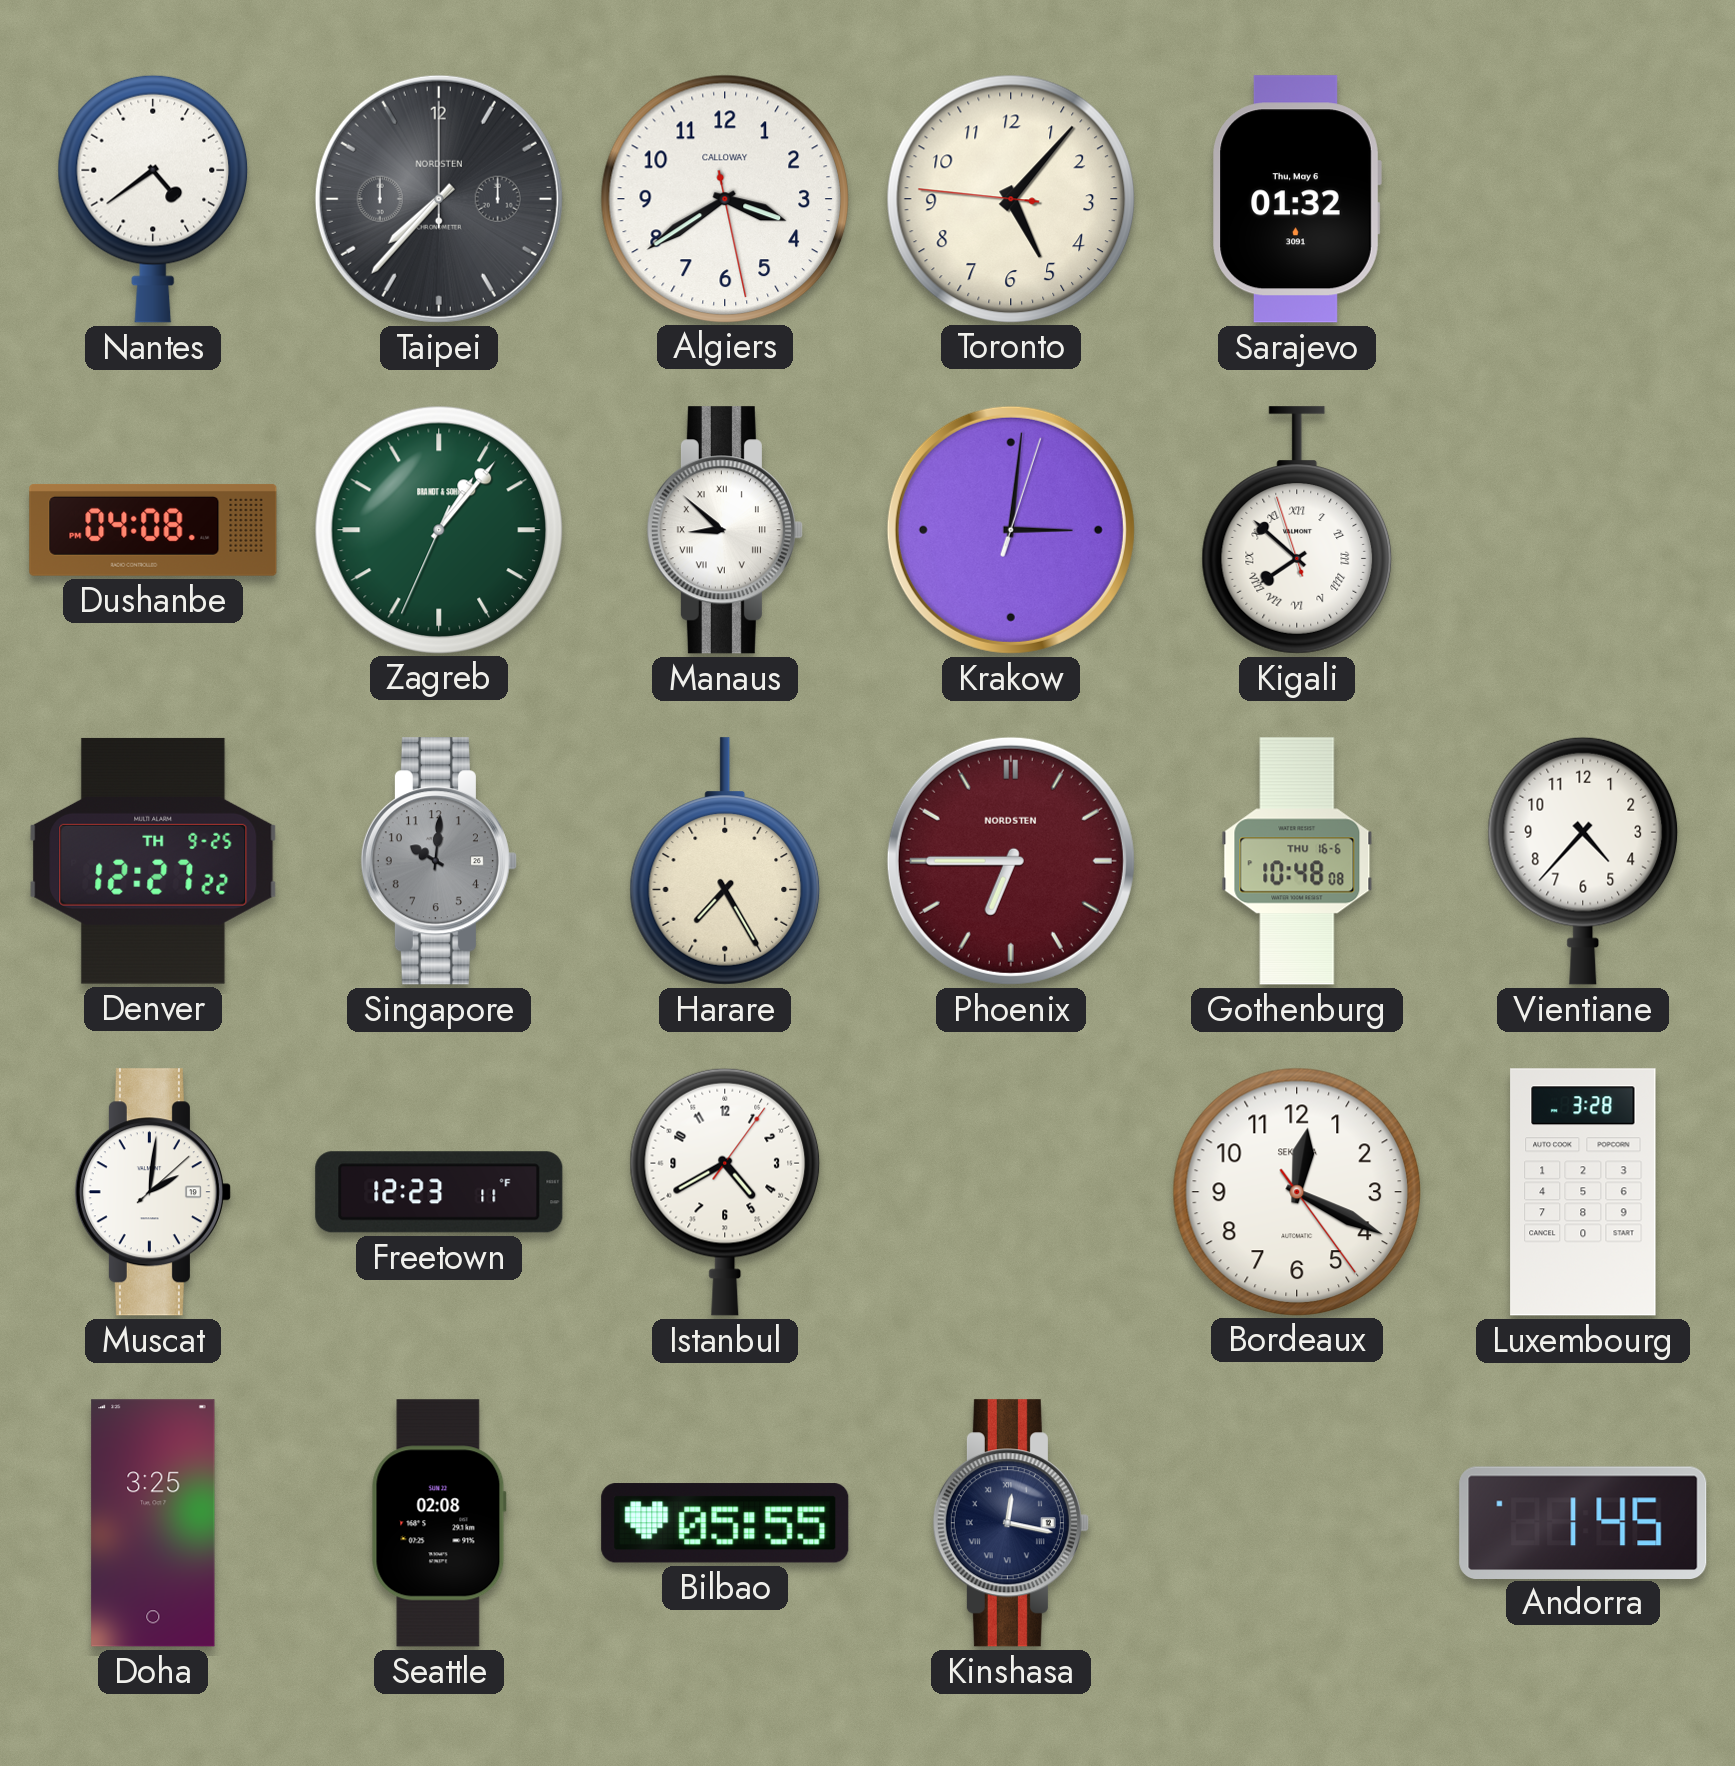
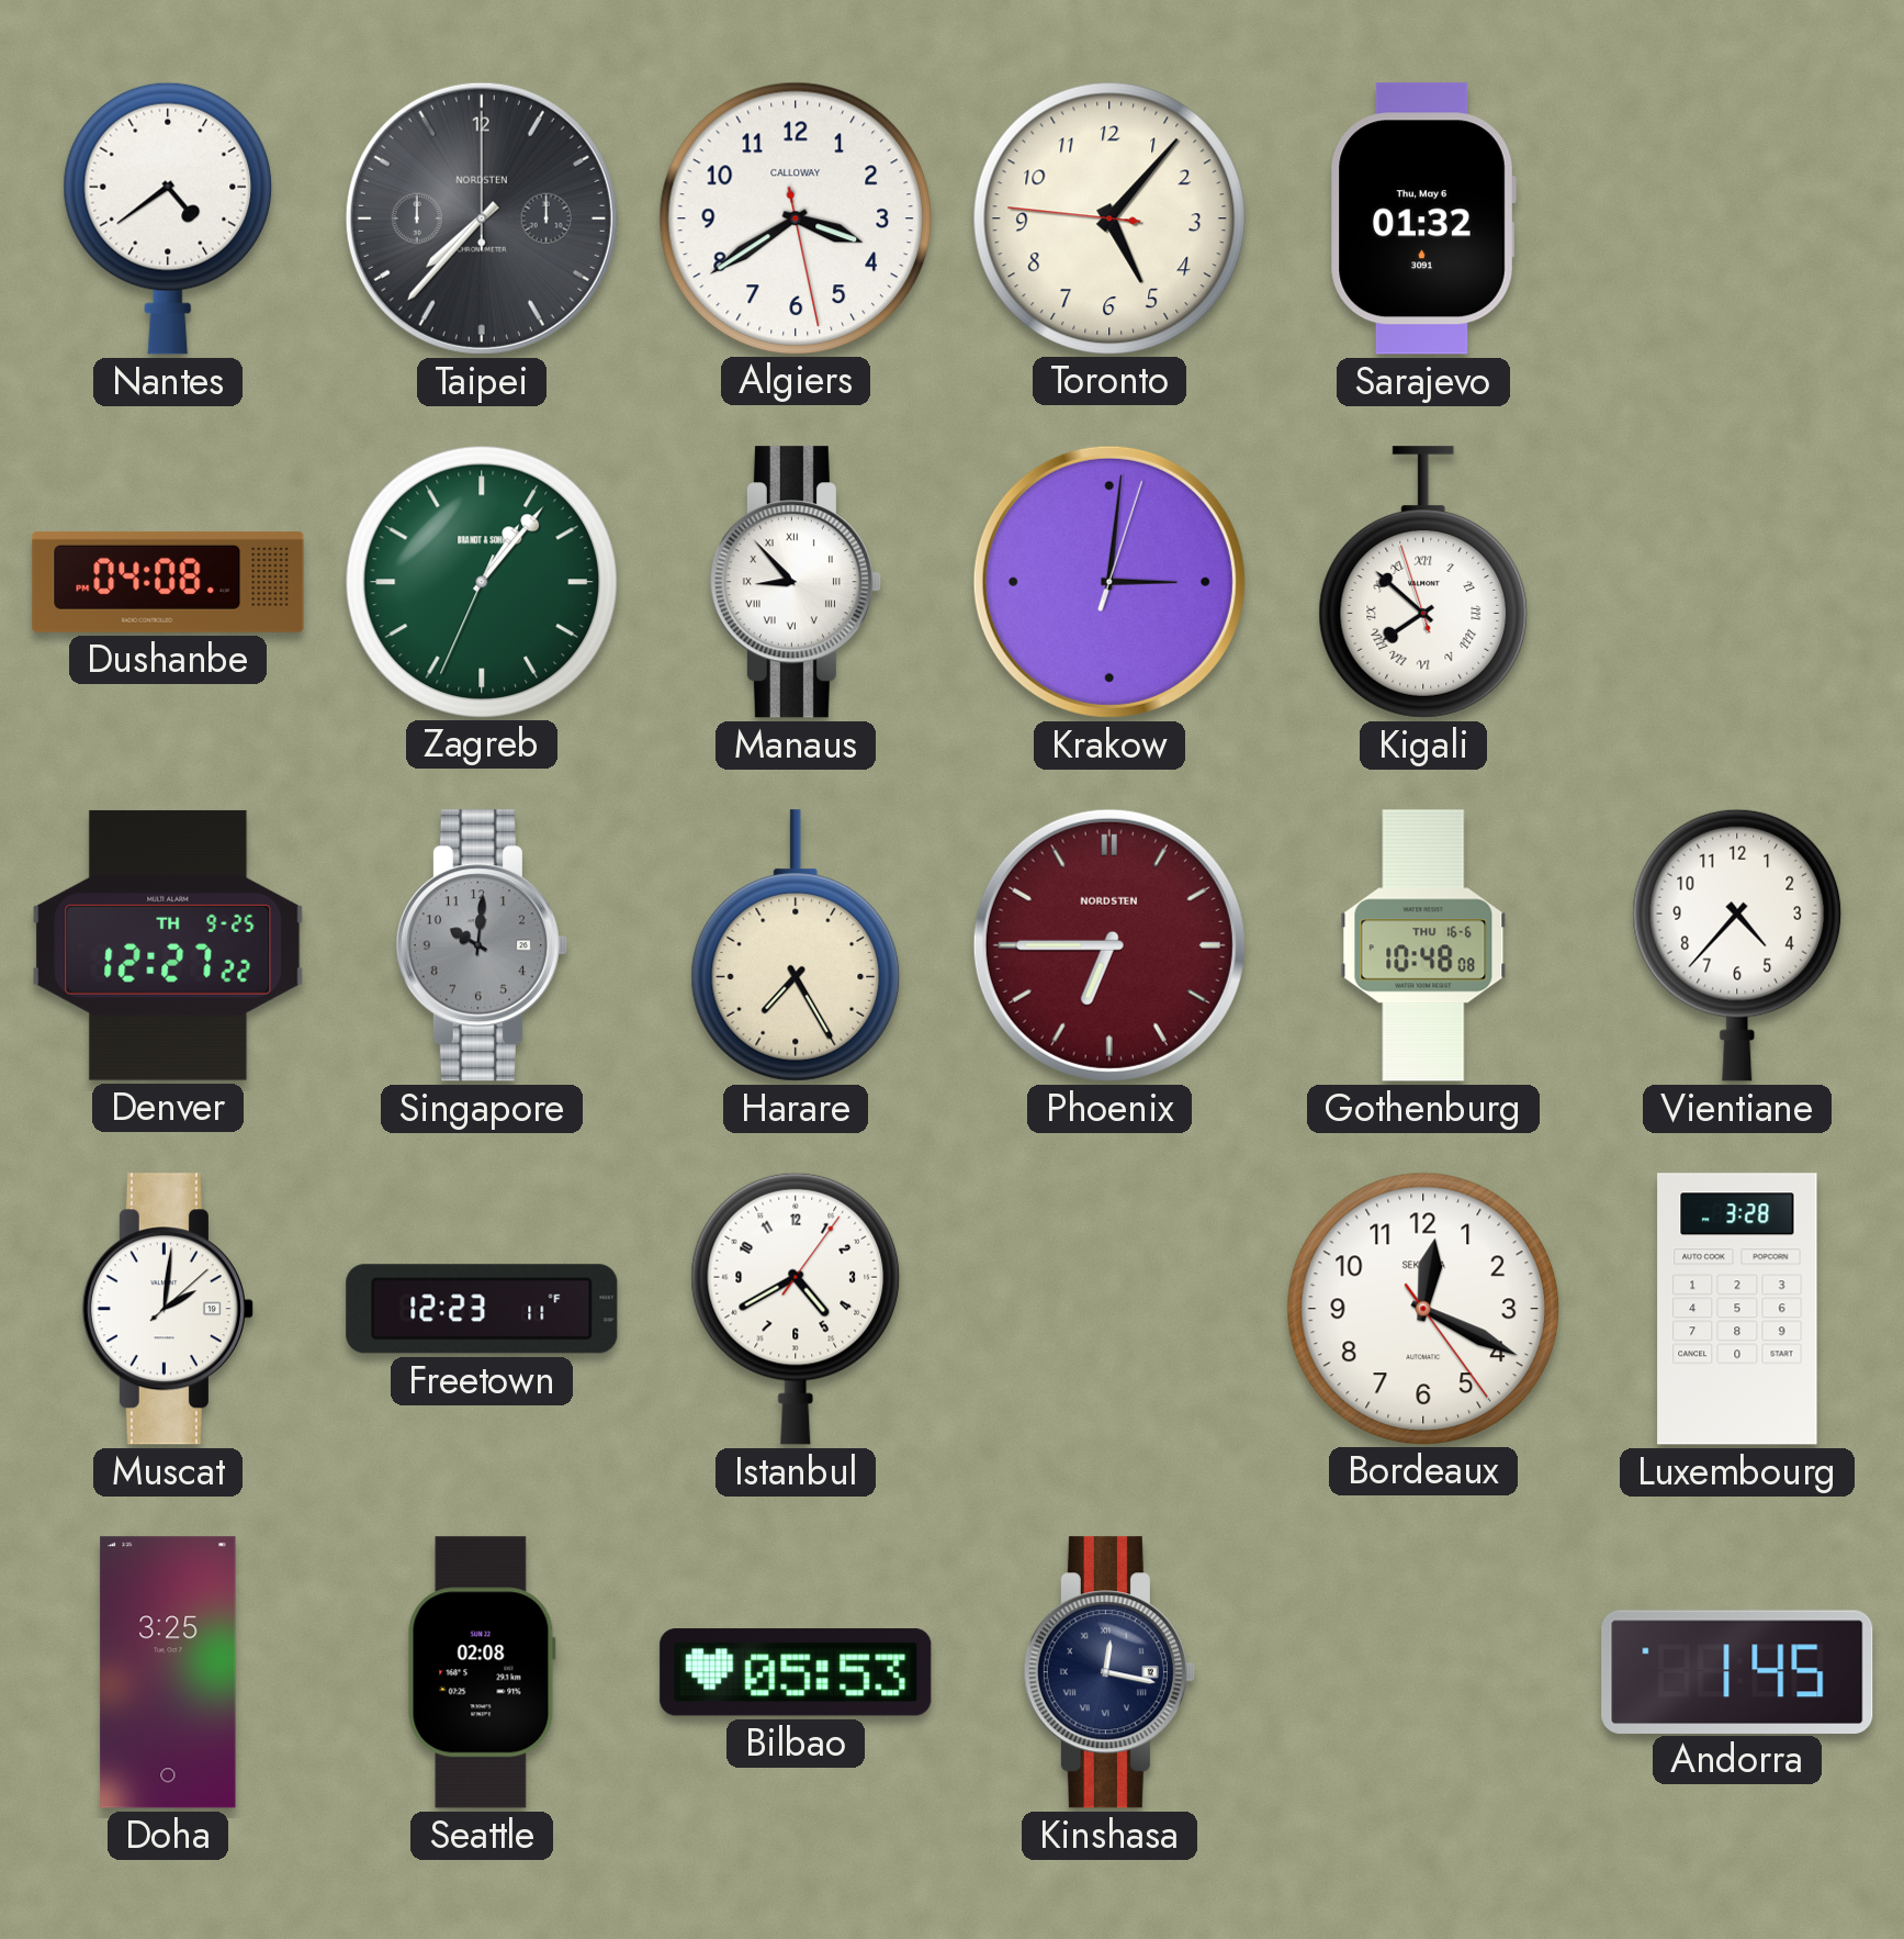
Manaus: 8:52 -> 8:53 (796, 582)
Bilbao: 05:55 -> 05:53 (796, 1673)
